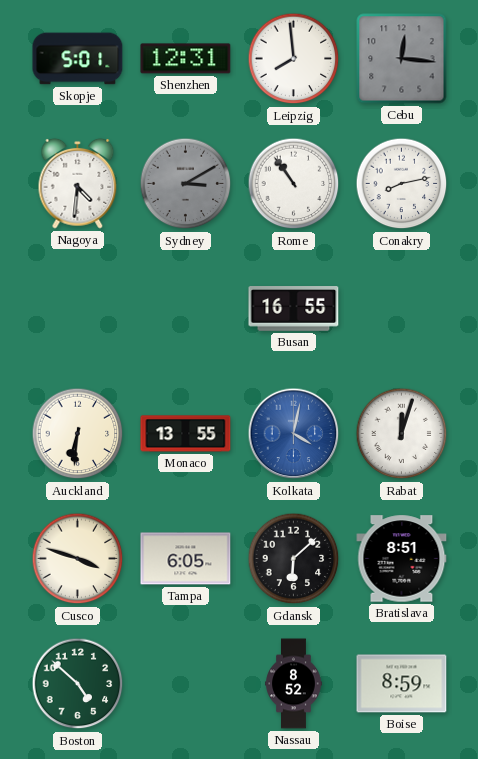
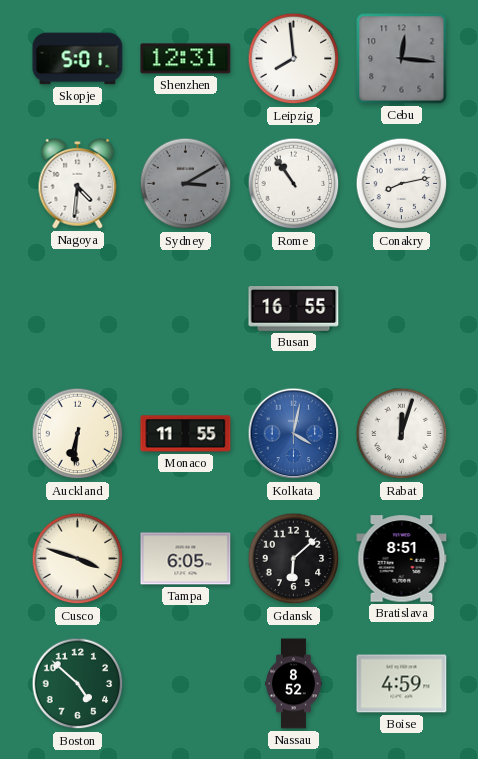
Monaco: 13:55 -> 11:55 (186, 434)
Boise: 8:59 -> 4:59 (402, 684)
